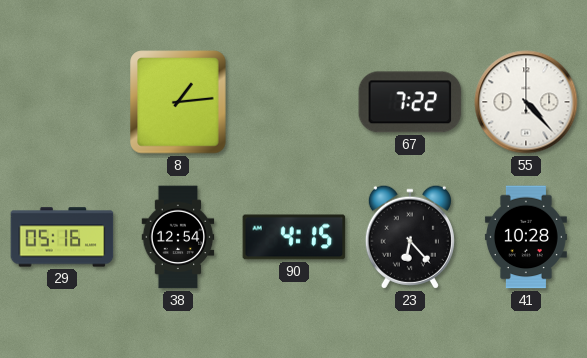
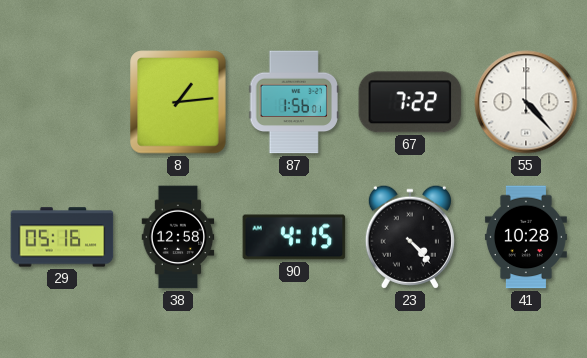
87: none -> 1:56 (294, 102)
38: 12:54 -> 12:58 (178, 237)
23: 6:23 -> 4:23 (410, 237)
